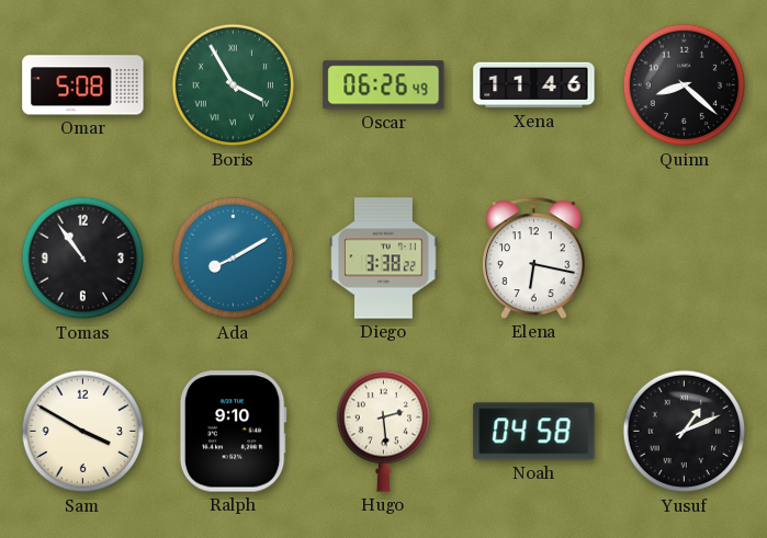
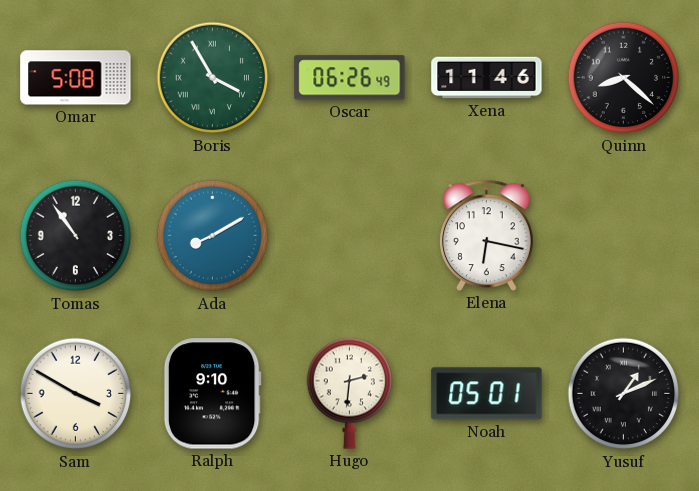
Diego: 3:38 -> none (384, 259)
Hugo: 2:29 -> 2:31 (349, 393)
Noah: 04:58 -> 05:01 (487, 394)
